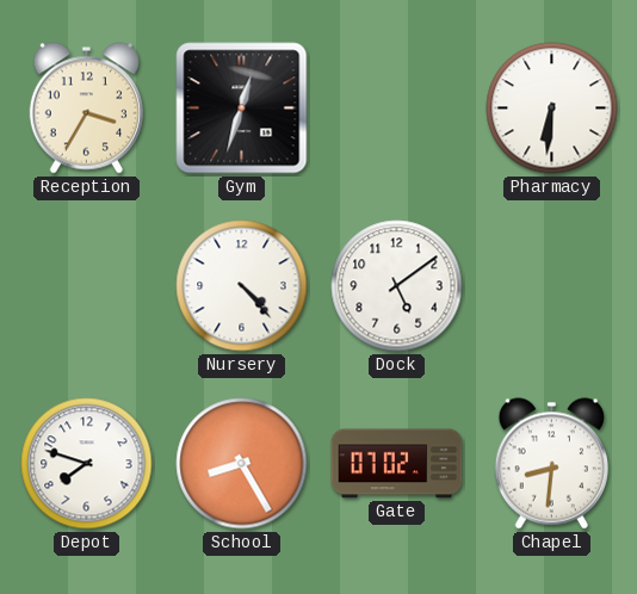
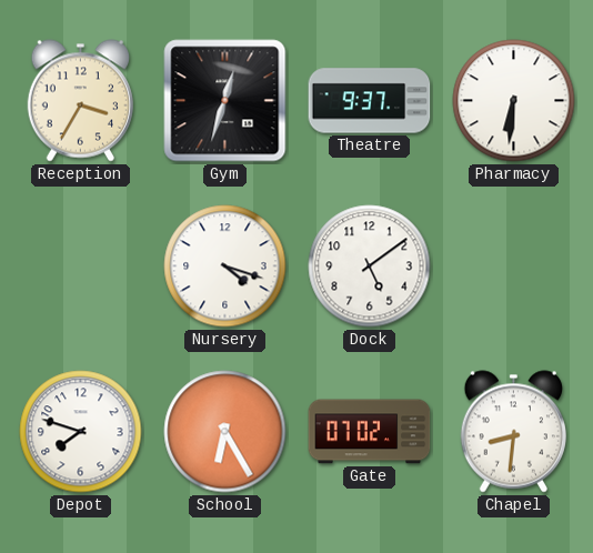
Theatre: none -> 9:37 (370, 101)
Nursery: 4:23 -> 4:18 (225, 267)
School: 8:25 -> 6:25 (225, 432)
